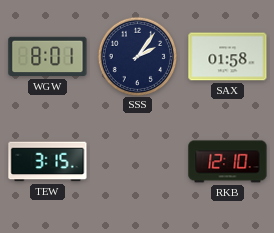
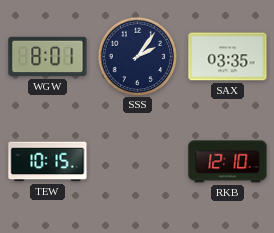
SAX: 01:58 -> 03:35 (228, 57)
TEW: 3:15 -> 10:15 (48, 162)
